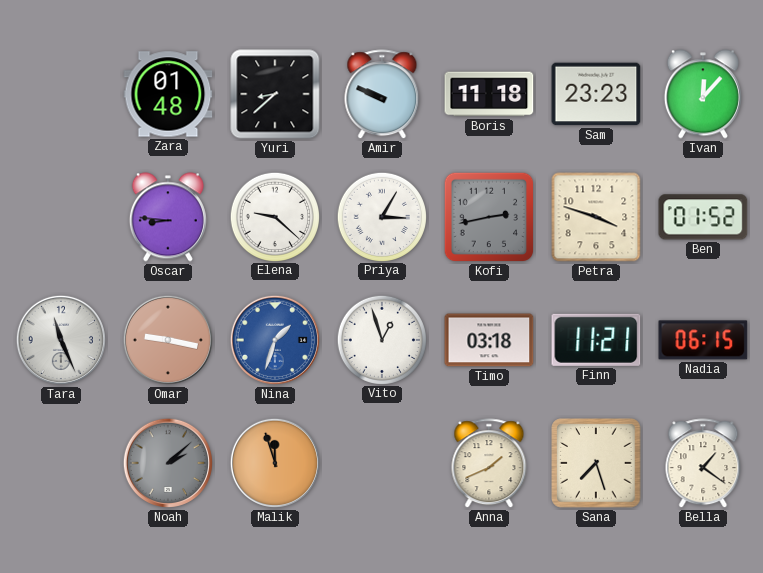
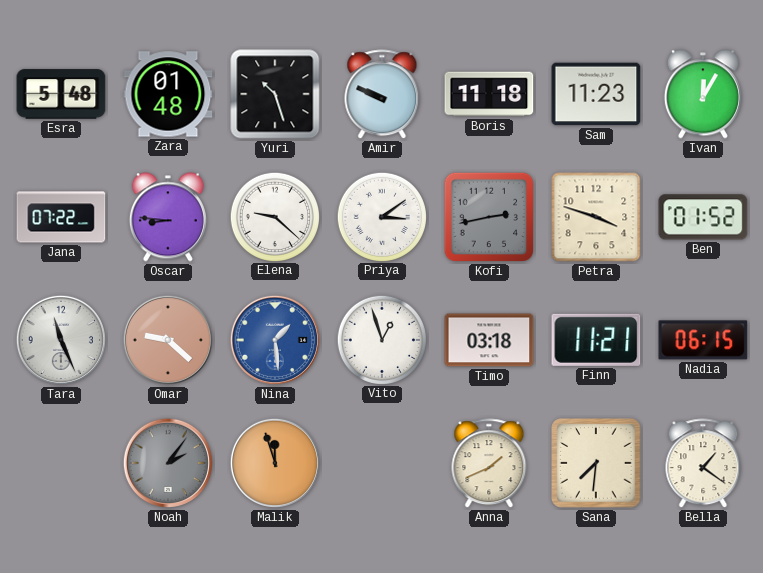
Esra: none -> 5:48 (61, 94)
Yuri: 8:38 -> 10:27 (275, 94)
Sam: 23:23 -> 11:23 (596, 94)
Ivan: 12:07 -> 12:05 (703, 94)
Jana: none -> 07:22 (61, 217)
Priya: 3:05 -> 3:09 (381, 216)
Omar: 9:17 -> 9:22 (168, 340)
Nina: 1:33 -> 1:29 (275, 340)
Noah: 2:08 -> 2:06 (168, 463)
Sana: 7:27 -> 7:31 (596, 463)
